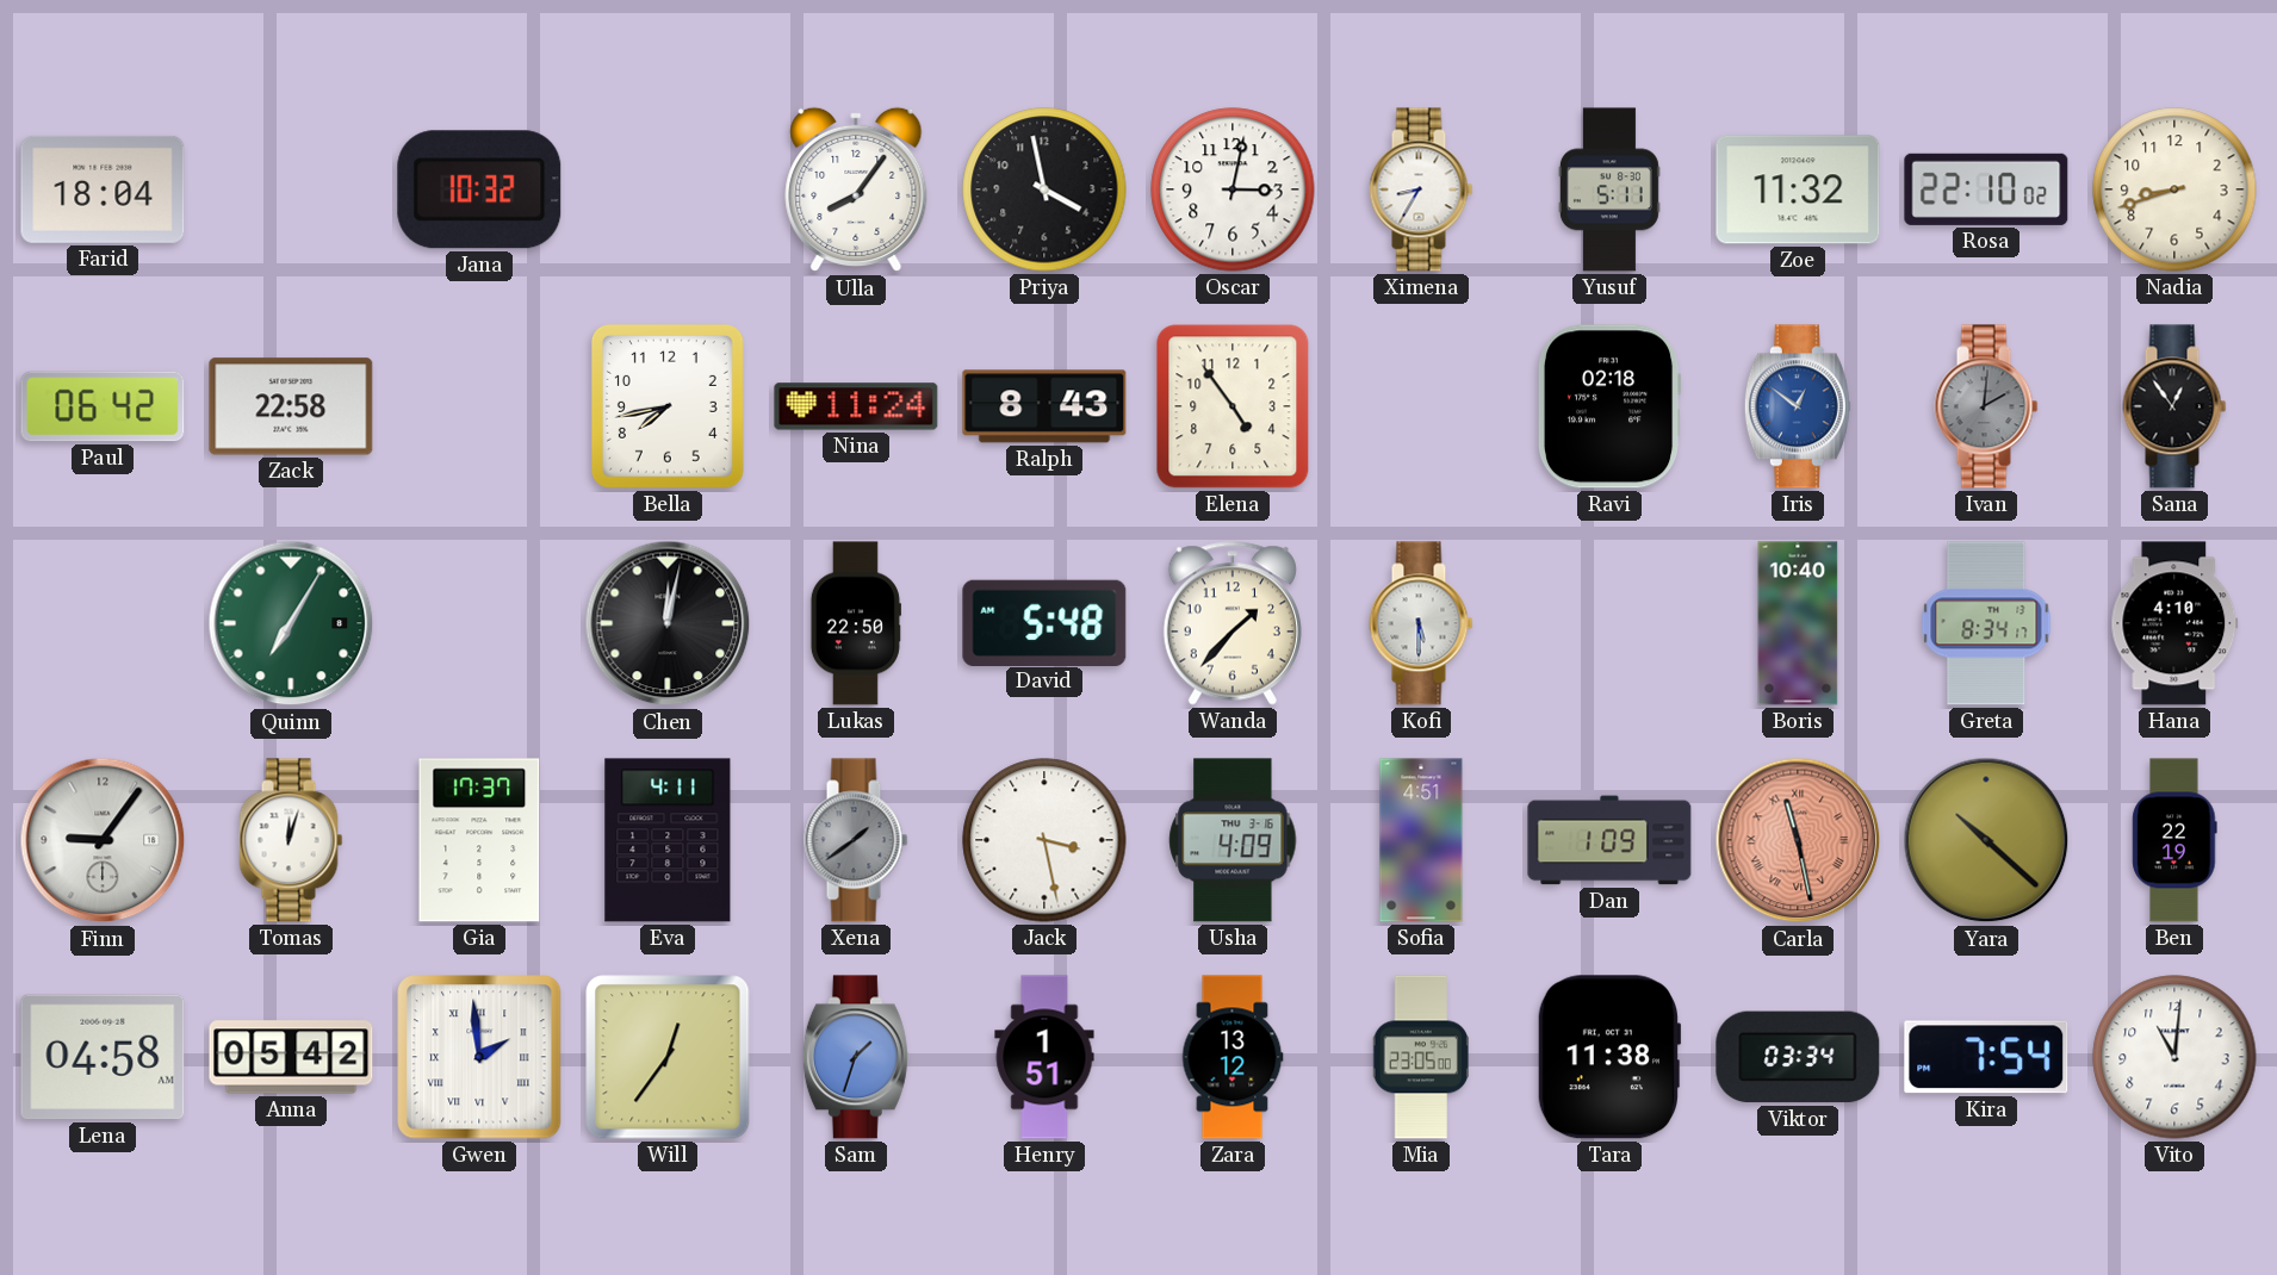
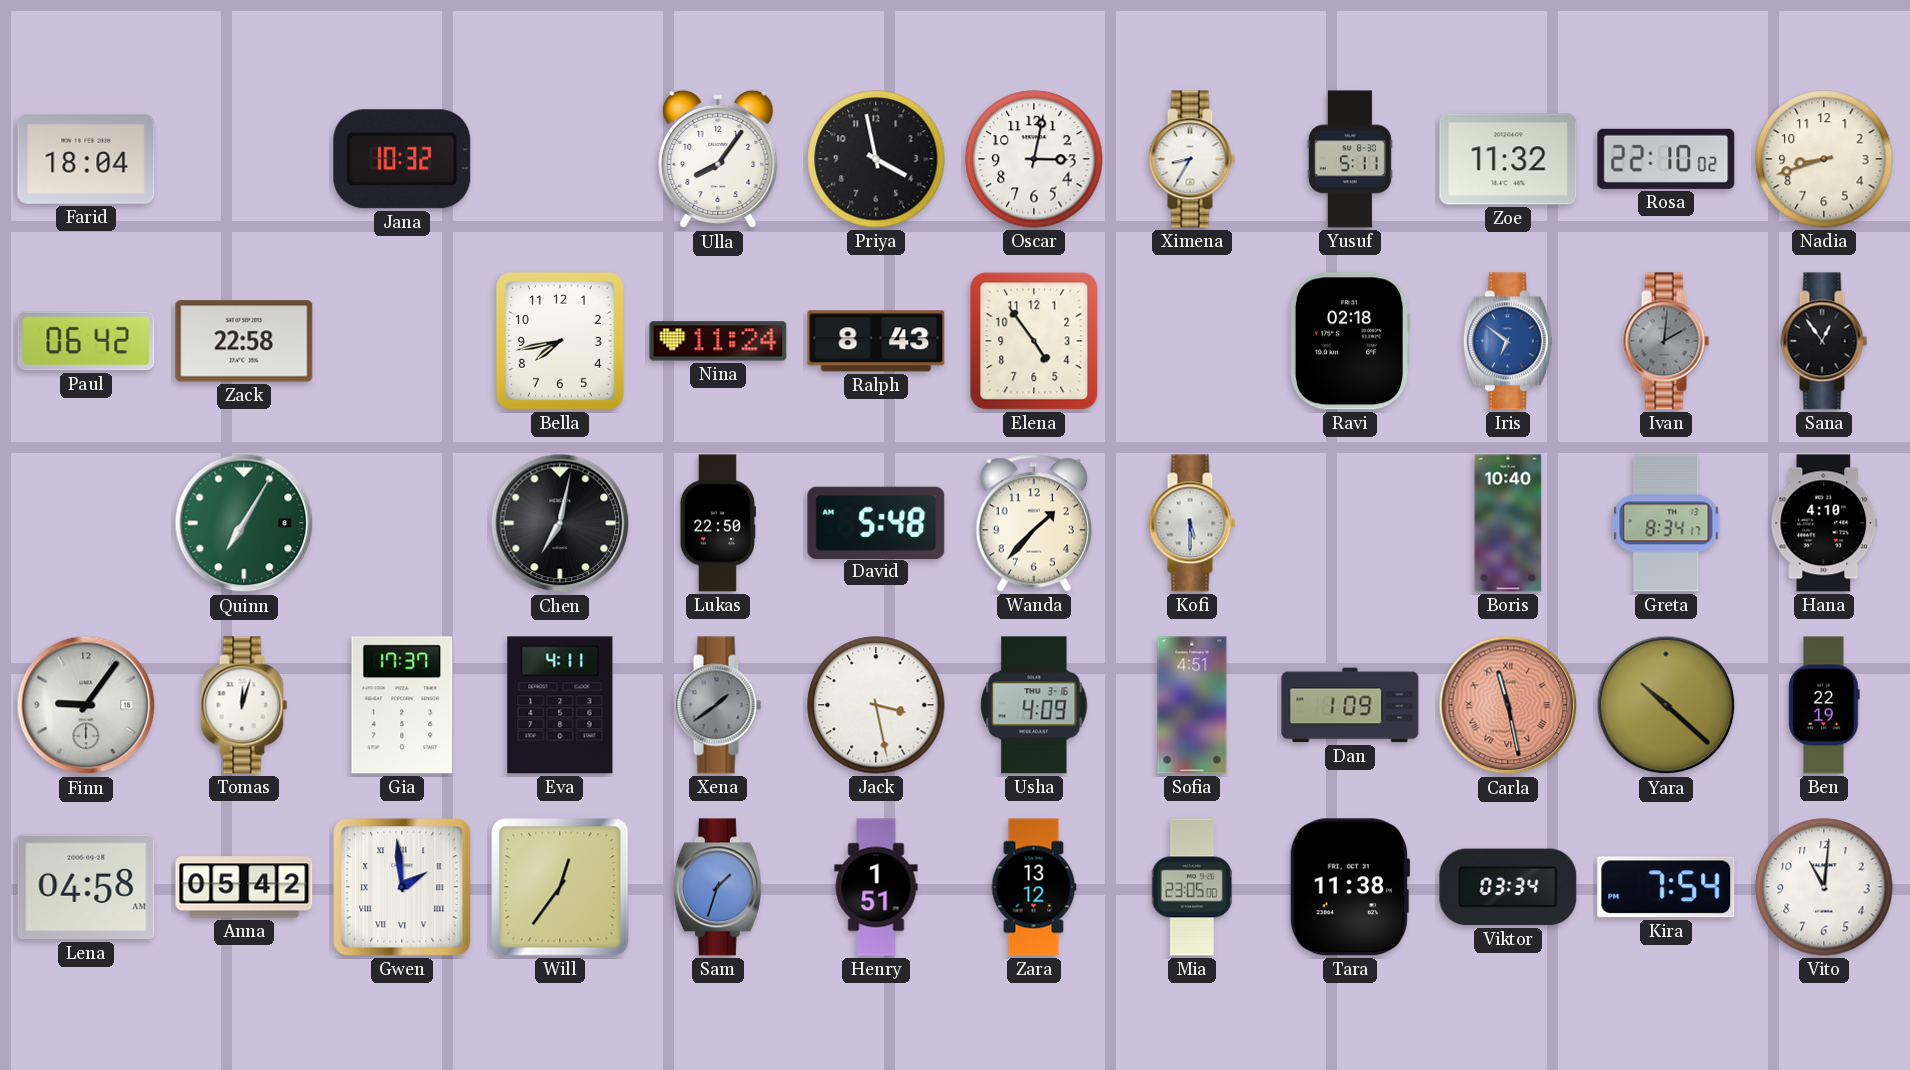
Iris: 12:51 -> 6:51 (1508, 341)
Chen: 12:02 -> 7:02 (560, 523)
